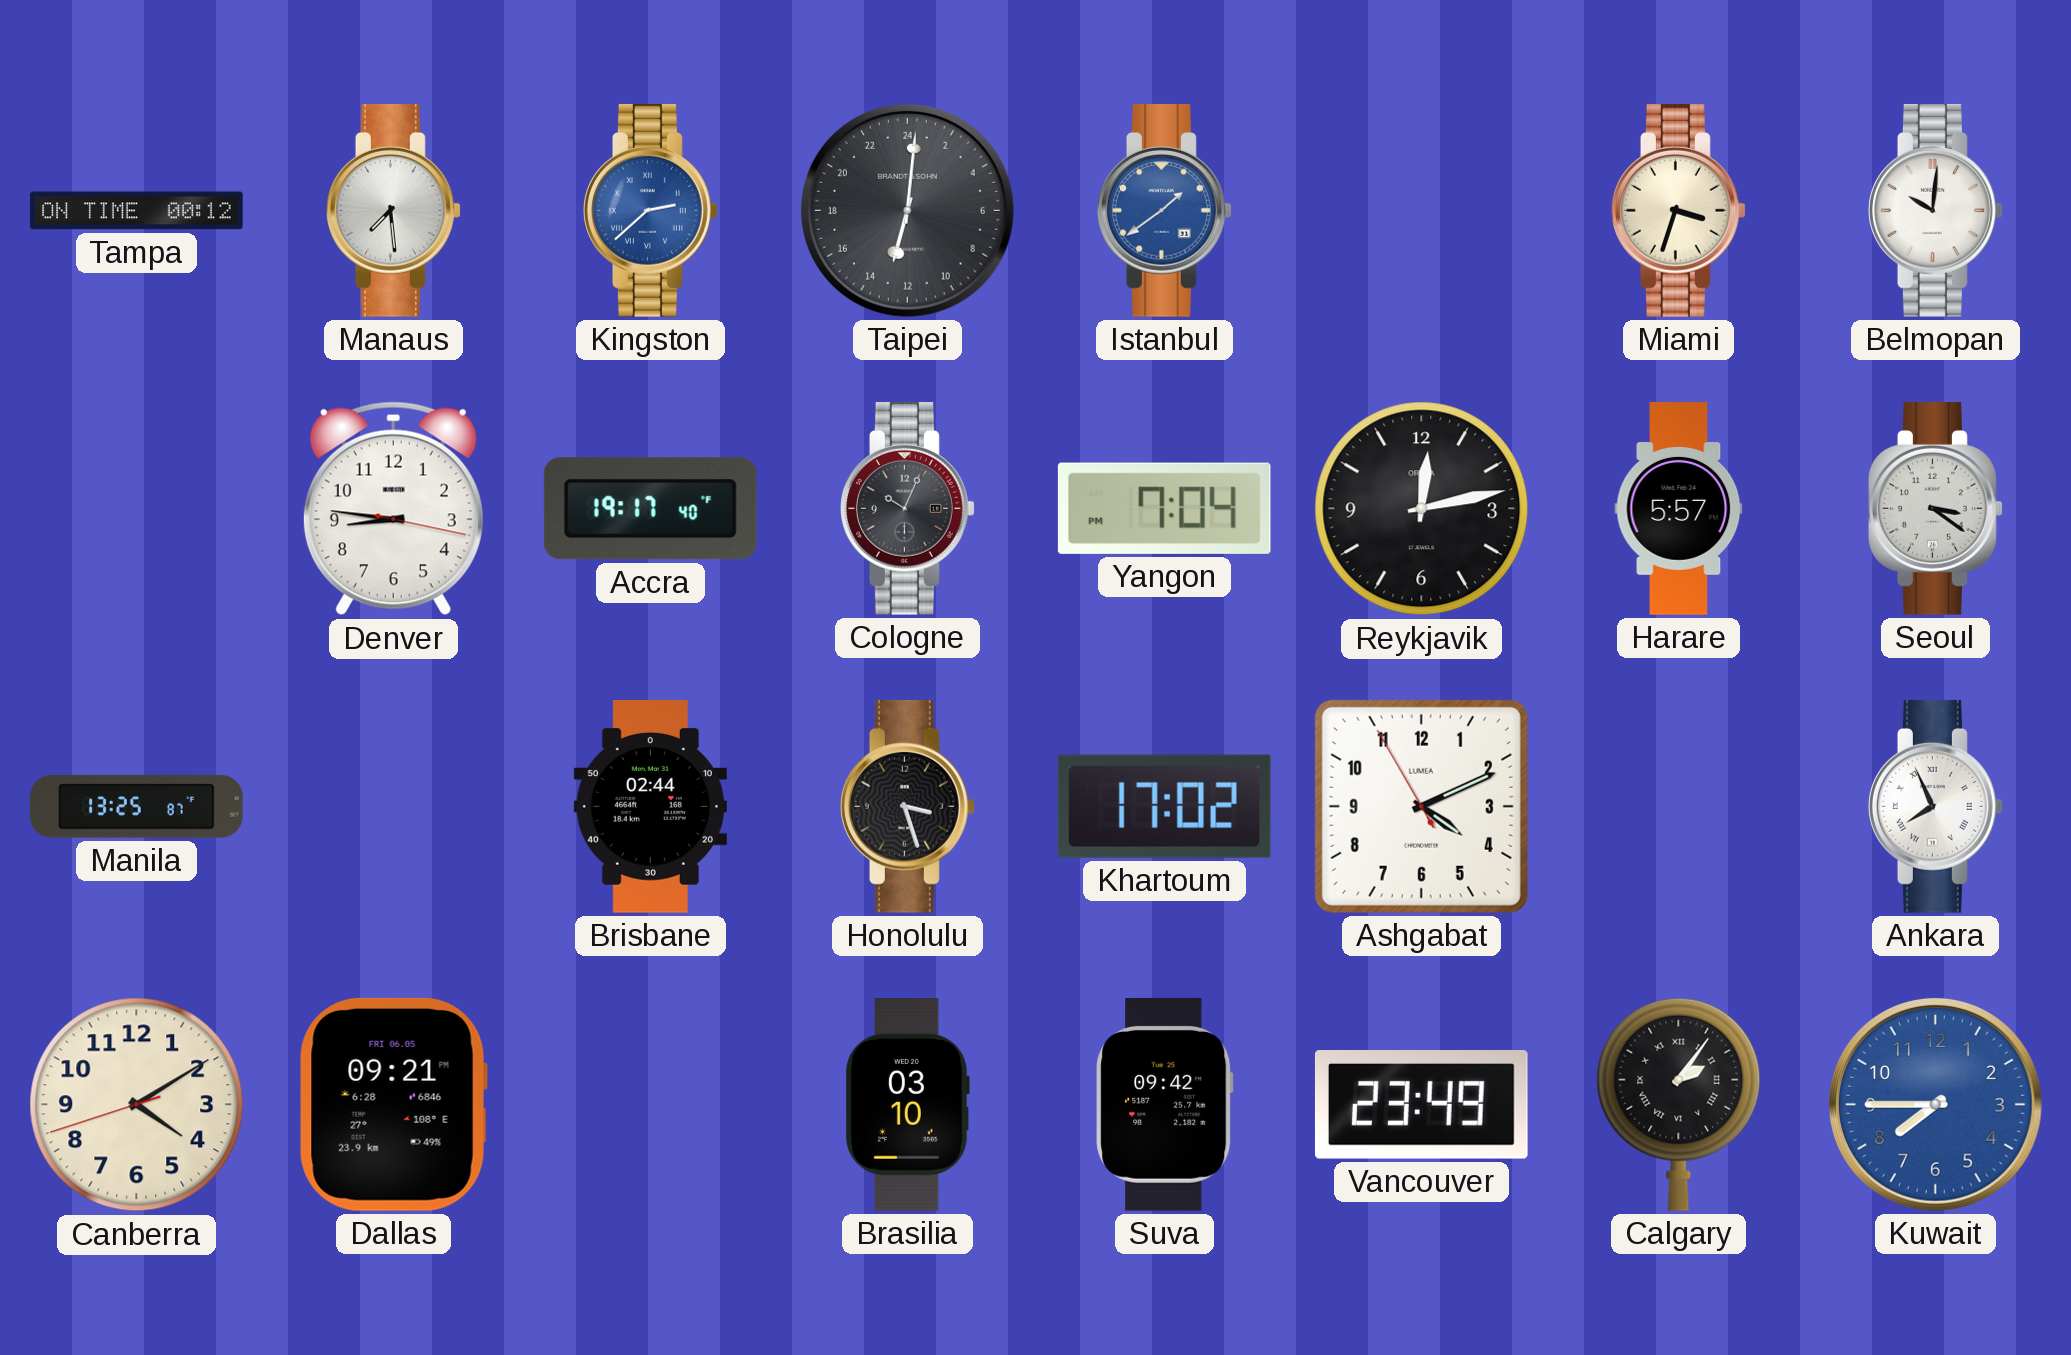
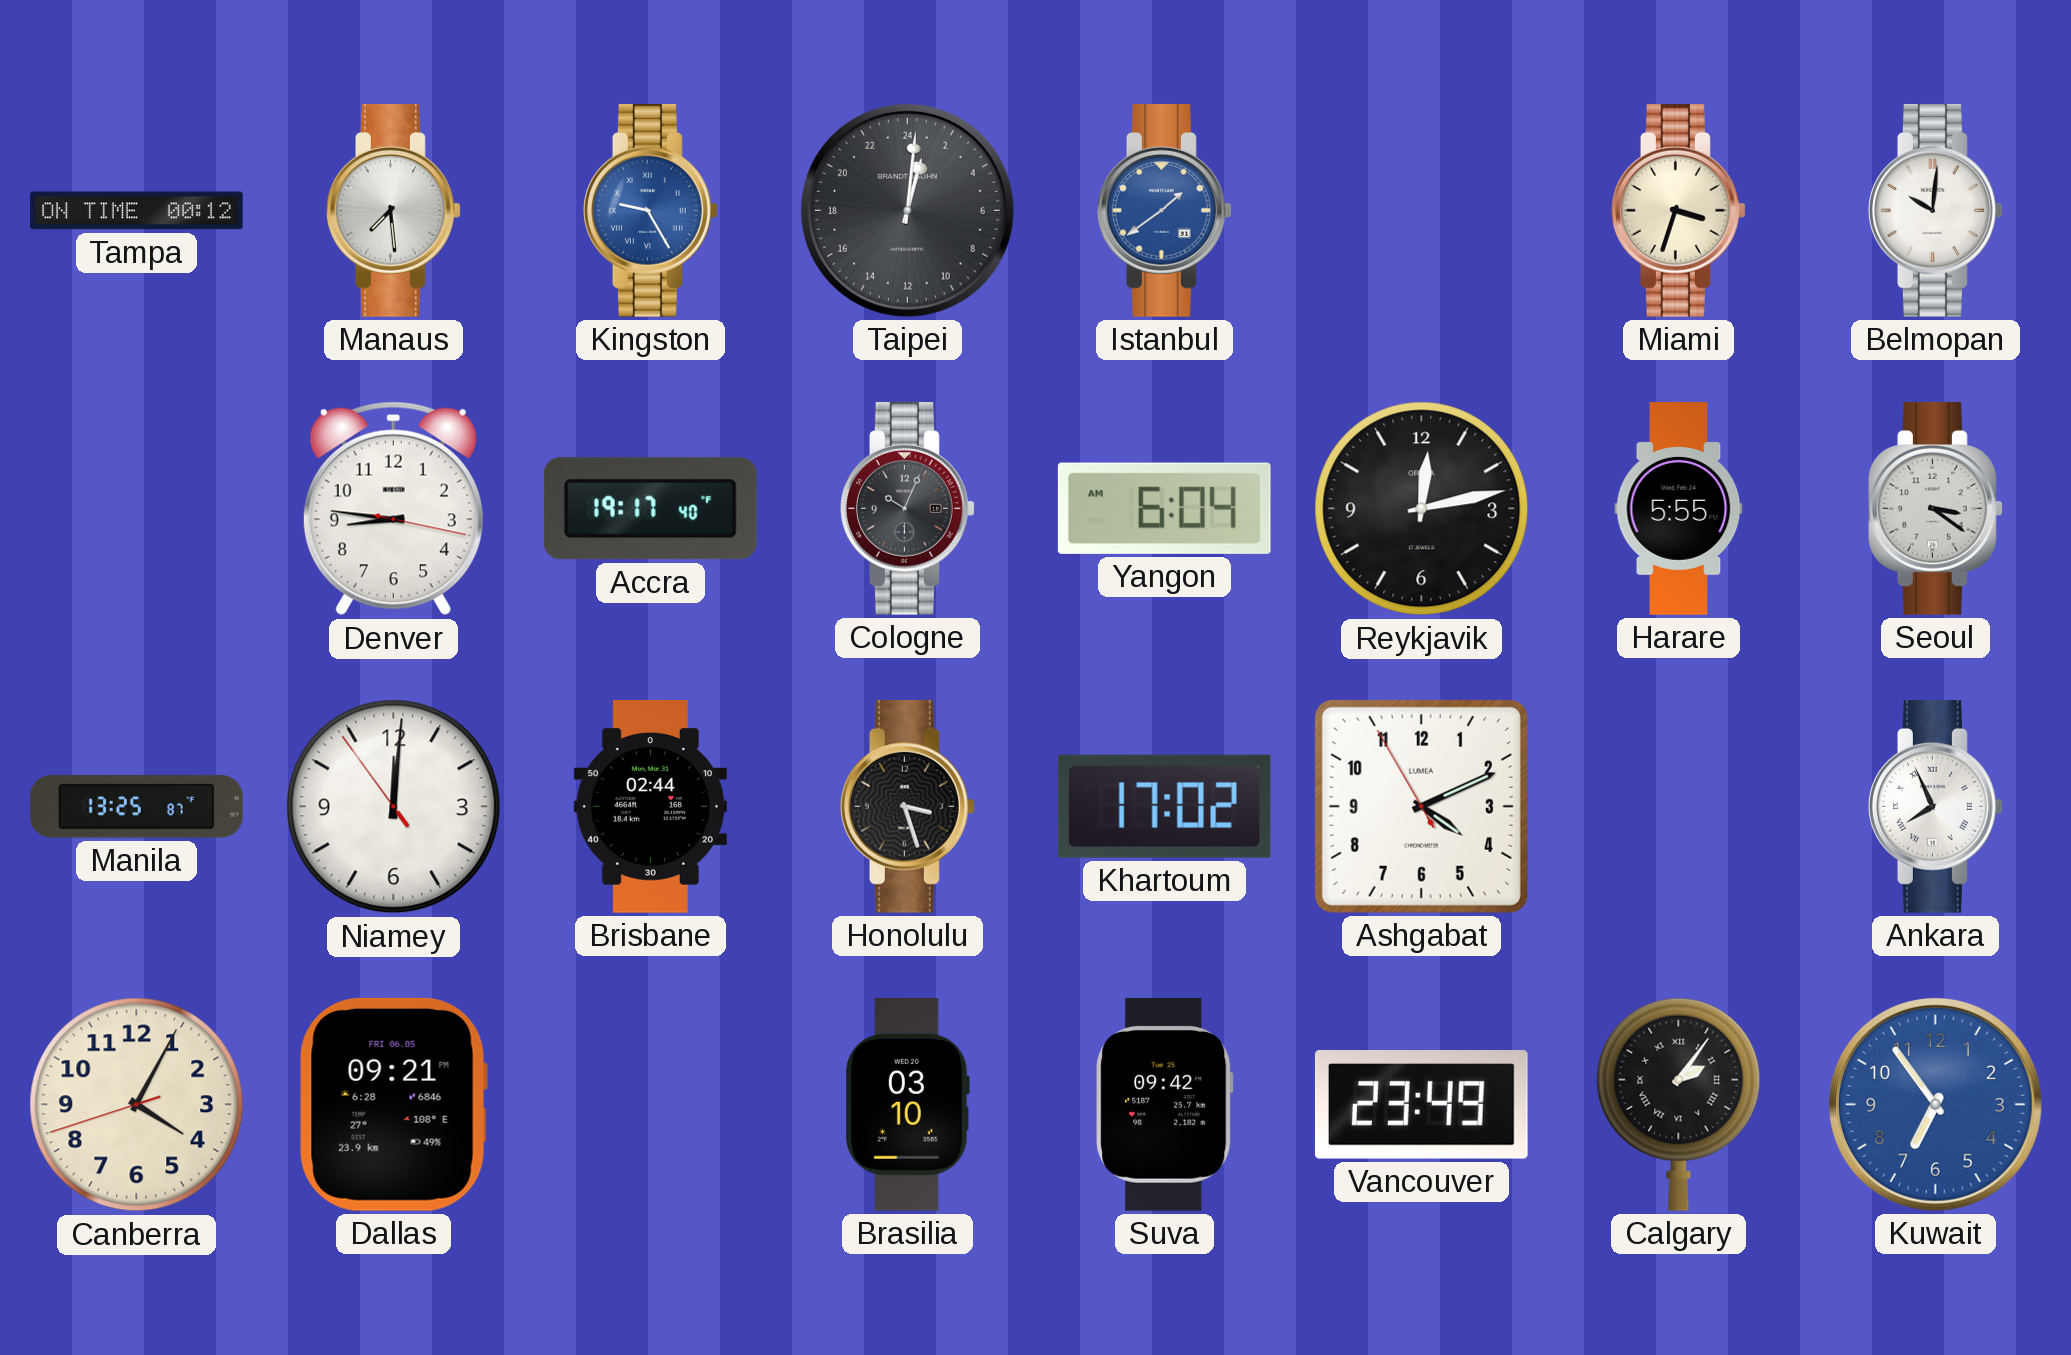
Kingston: 2:38 -> 9:25 (651, 210)
Taipei: 13:01 -> 1:01 (907, 210)
Yangon: 7:04 -> 6:04 (1164, 508)
Harare: 5:57 -> 5:55 (1679, 509)
Niamey: none -> 12:00 (394, 807)
Canberra: 4:09 -> 4:04 (137, 1105)
Kuwait: 7:45 -> 6:54 (1935, 1104)
